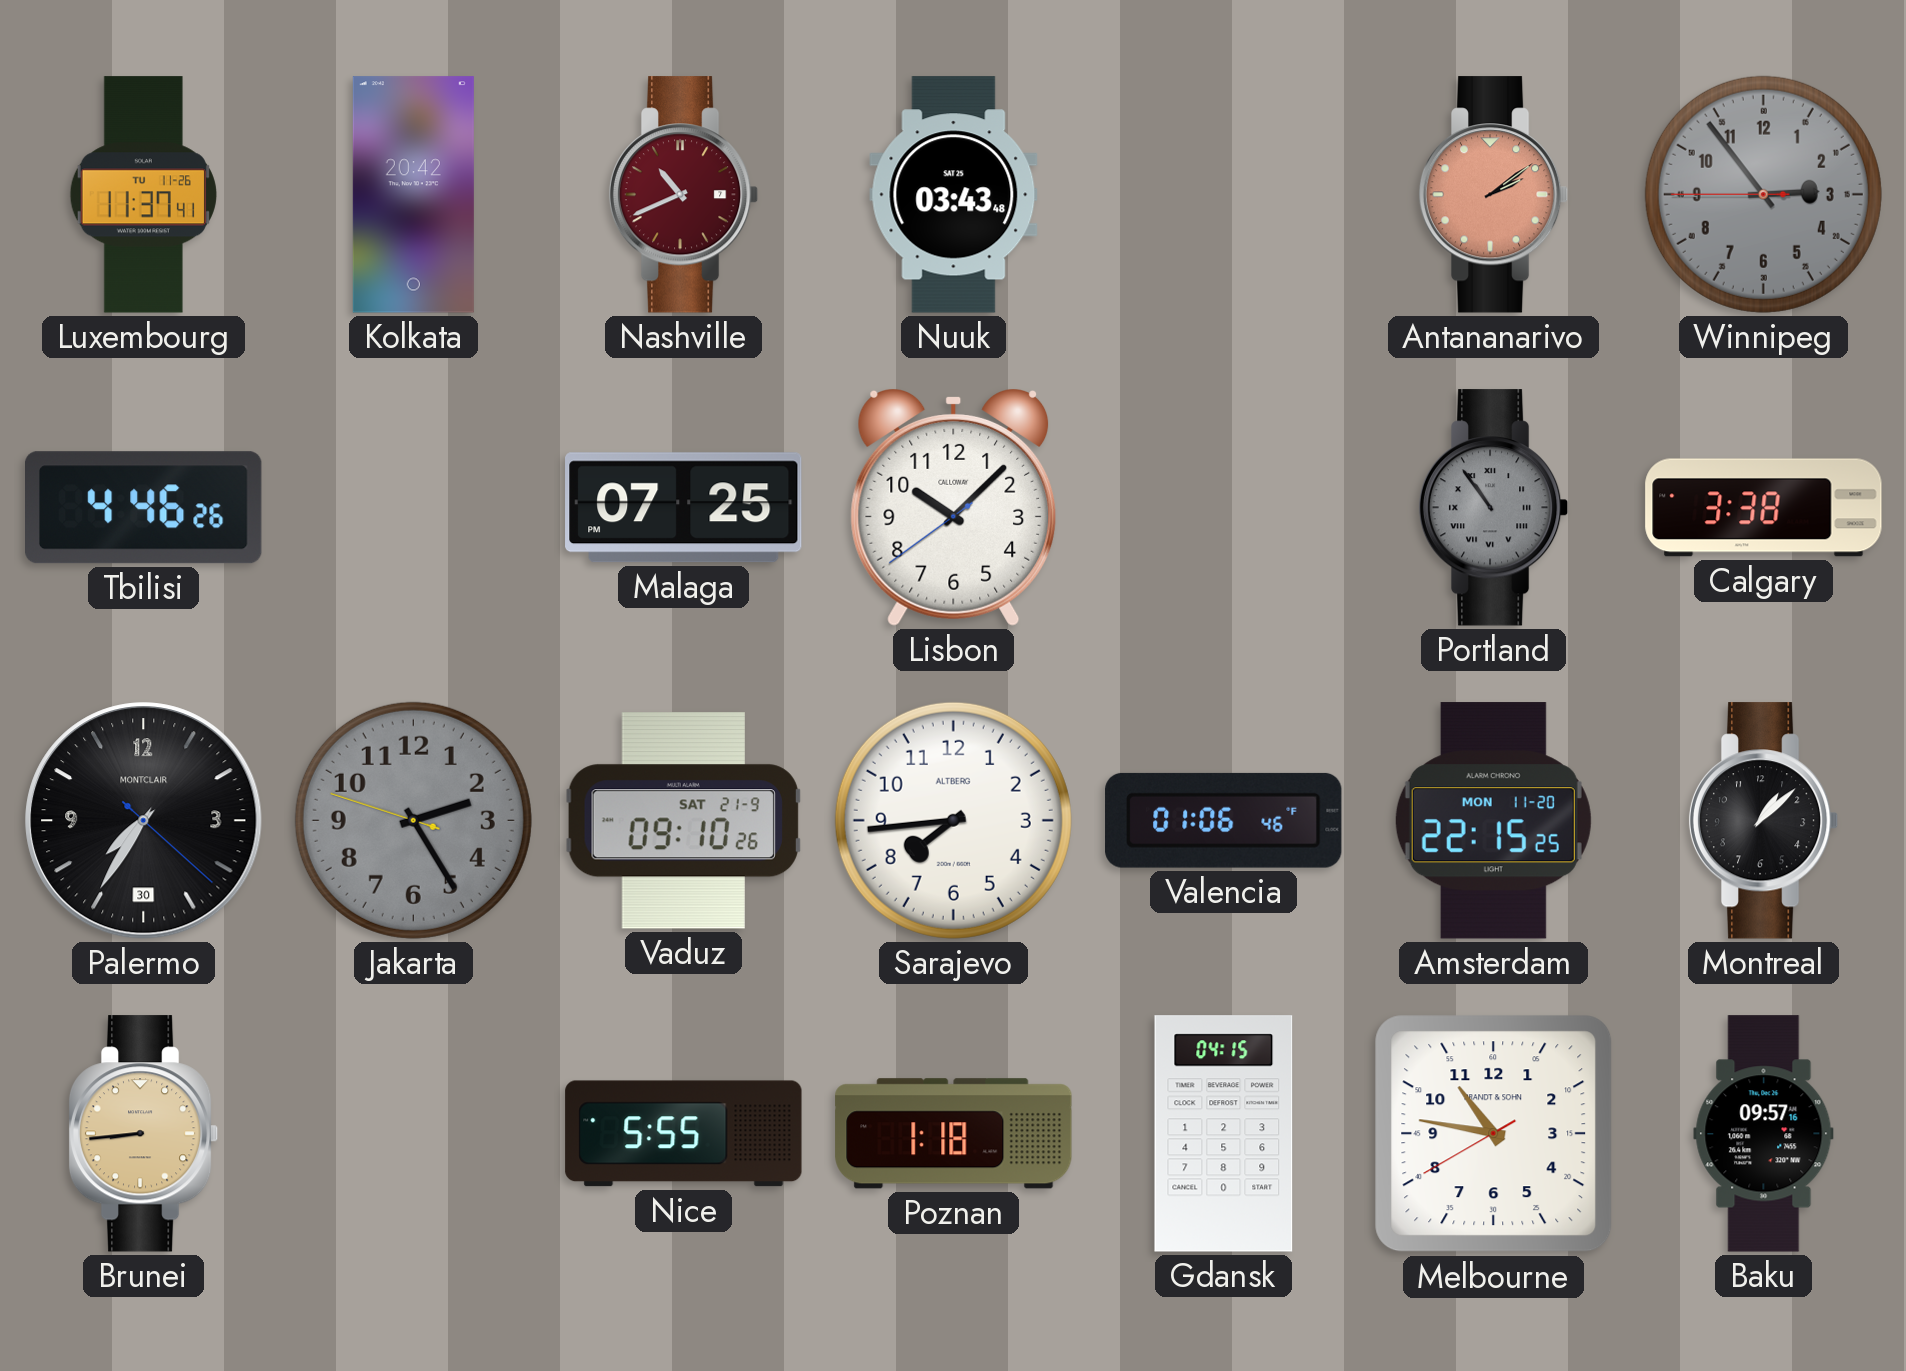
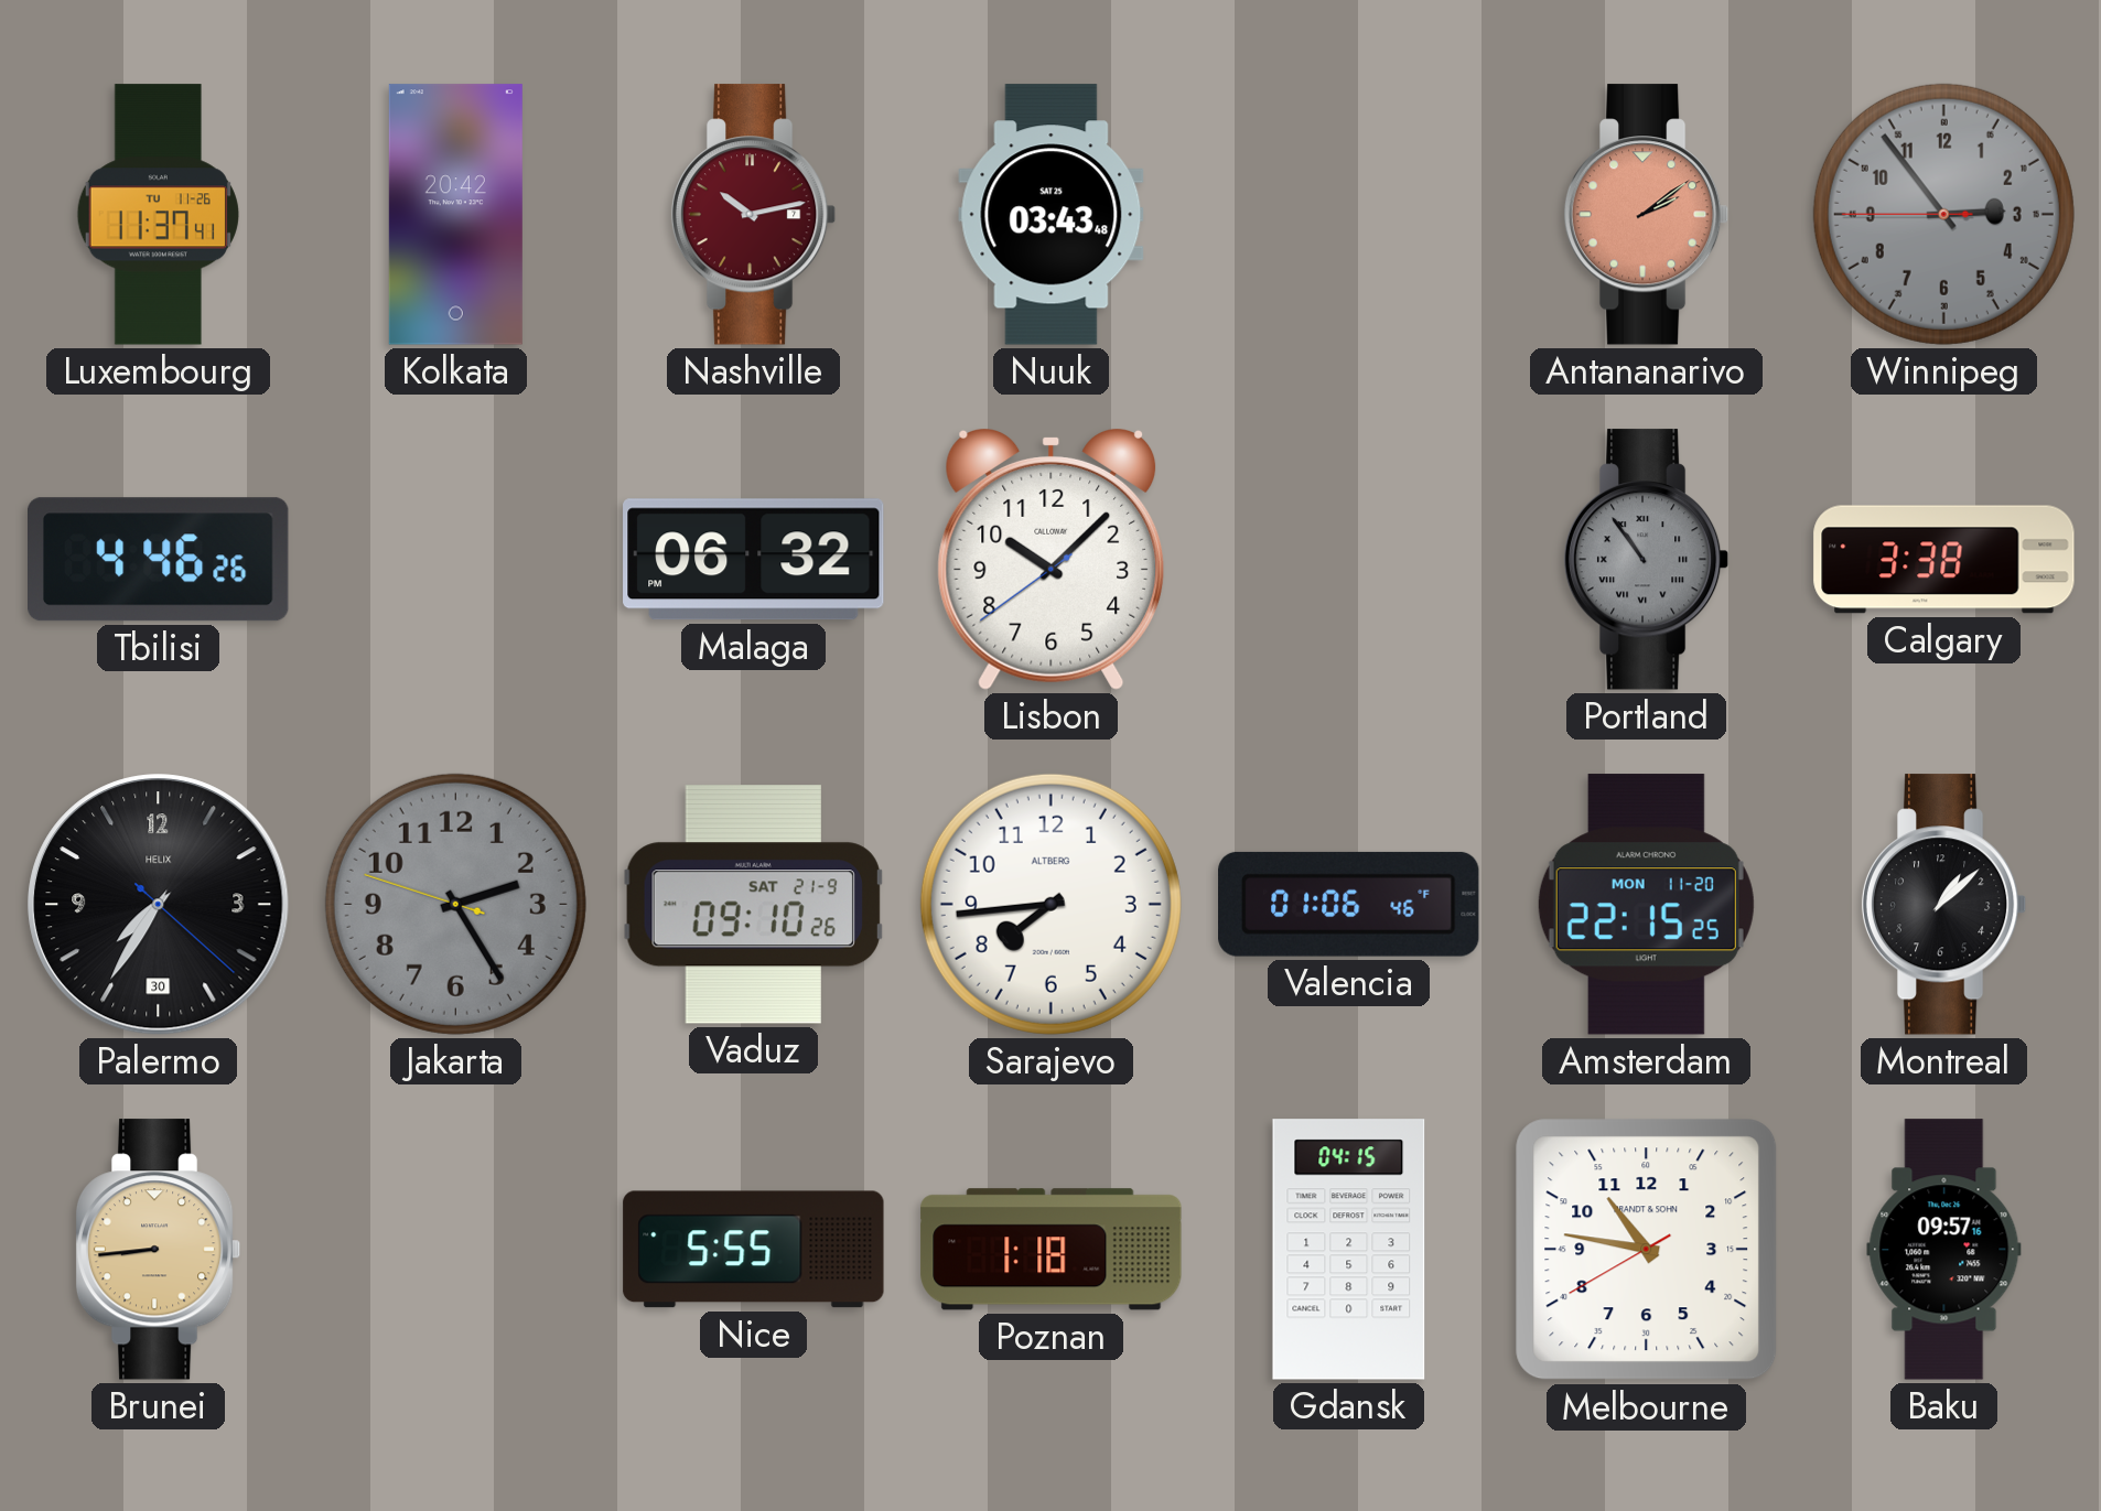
Nashville: 10:41 -> 10:13 (754, 215)
Malaga: 07:25 -> 06:32 (754, 560)
Palermo brand: MONTCLAIR -> HELIX (159, 905)
